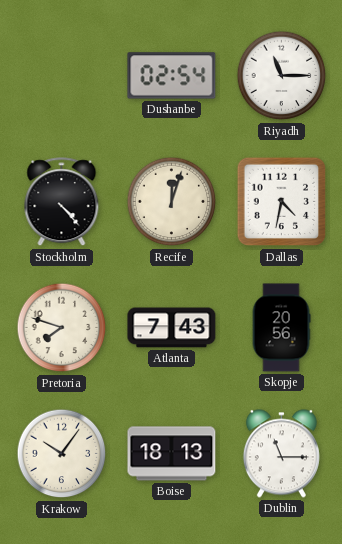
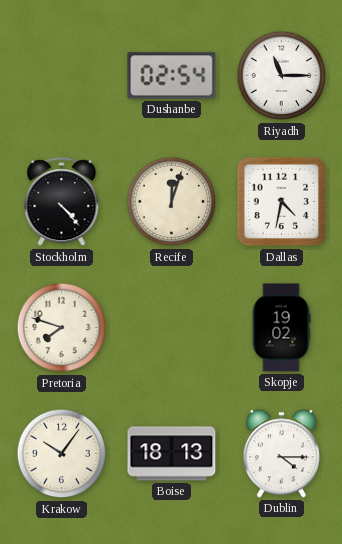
Atlanta: 7:43 -> none (172, 328)
Skopje: 20:56 -> 19:02 (281, 328)
Dublin: 11:15 -> 4:15 (281, 454)
